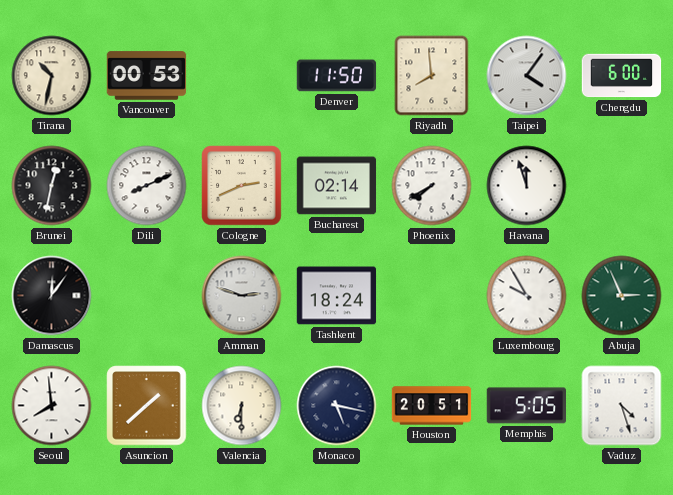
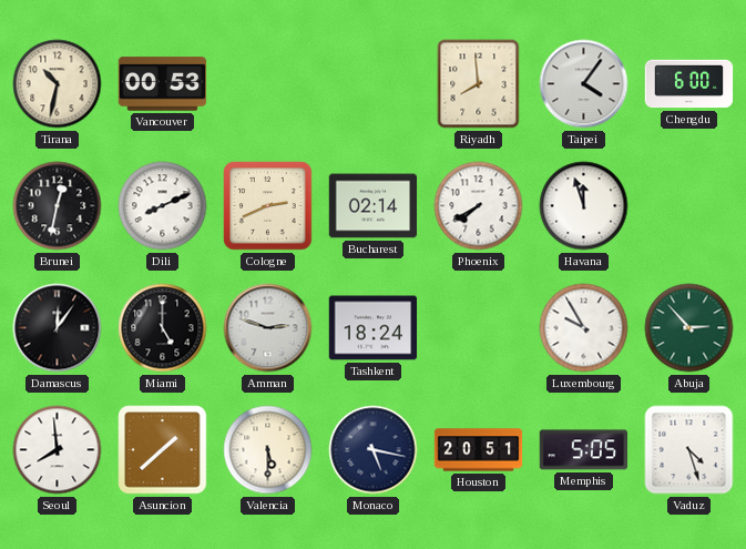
Denver: 11:50 -> none (337, 76)
Miami: none -> 5:00 (163, 328)
Abuja: 2:56 -> 2:53 (689, 328)
Valencia: 6:30 -> 5:30 (268, 450)
